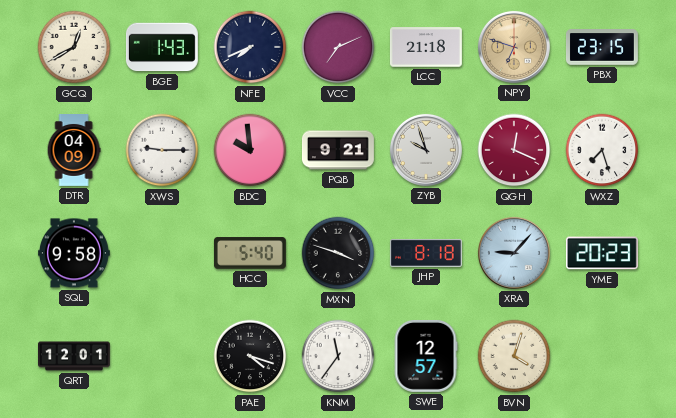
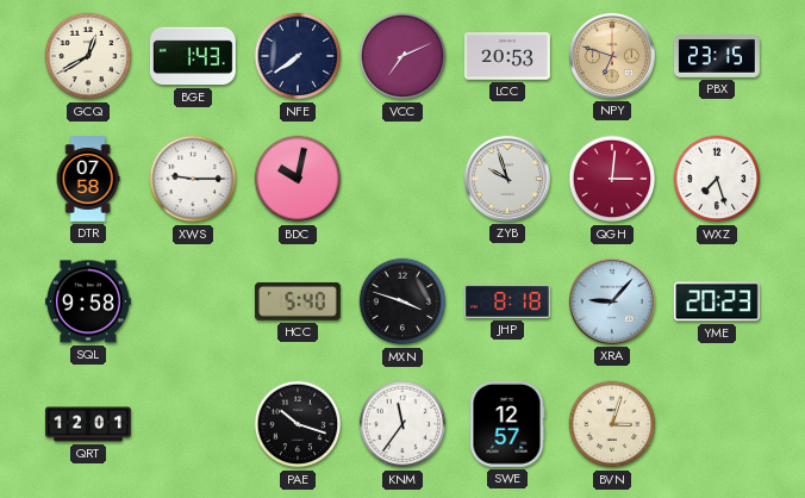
NFE: 7:41 -> 7:39 (298, 56)
LCC: 21:18 -> 20:53 (507, 56)
DTR: 04:09 -> 07:58 (88, 180)
BDC: 9:59 -> 10:02 (298, 179)
PQB: 9:21 -> none (338, 150)
QGH: 12:19 -> 3:01 (612, 179)
PAE: 4:18 -> 10:18 (298, 424)
BVN: 4:03 -> 3:03 (612, 424)
